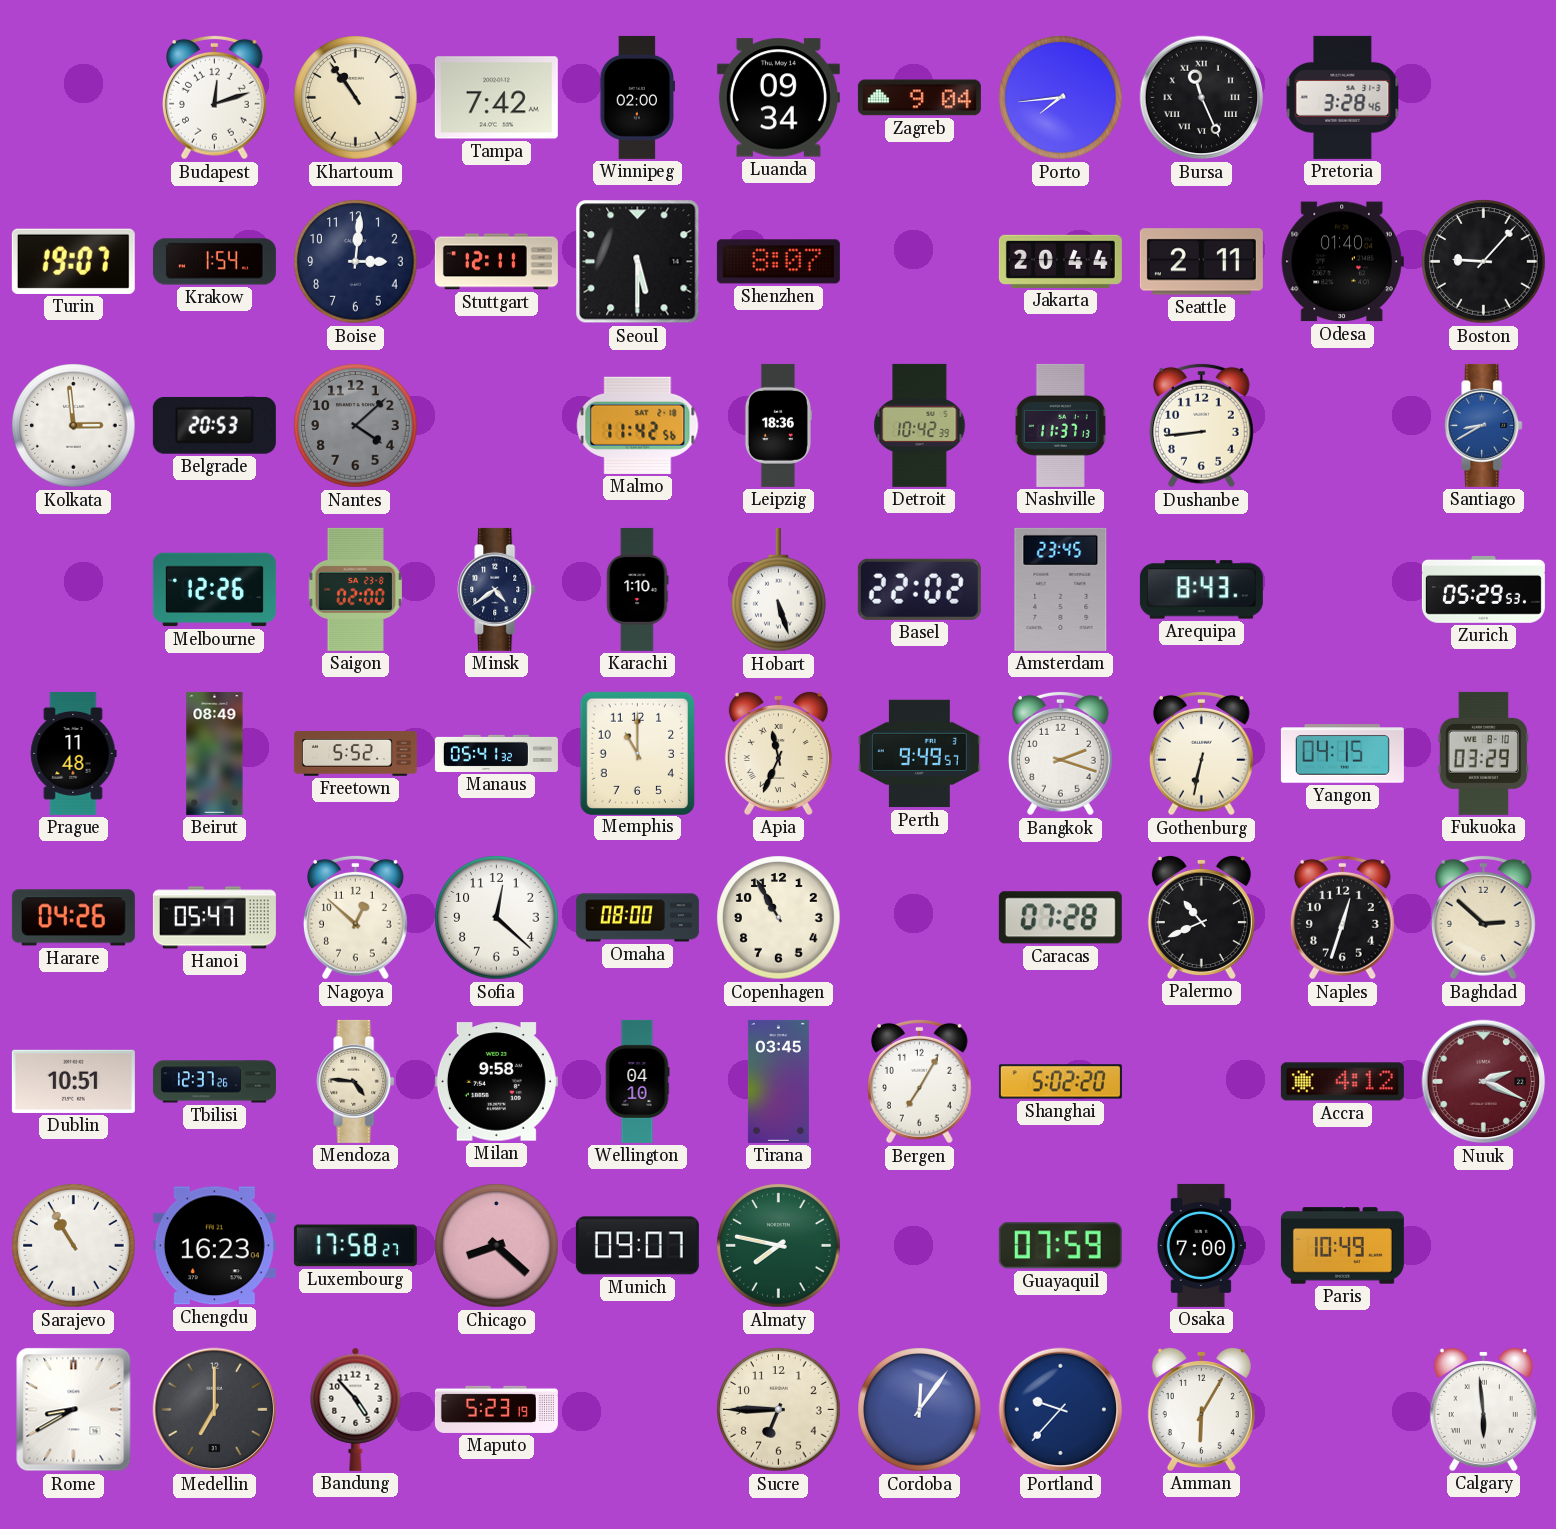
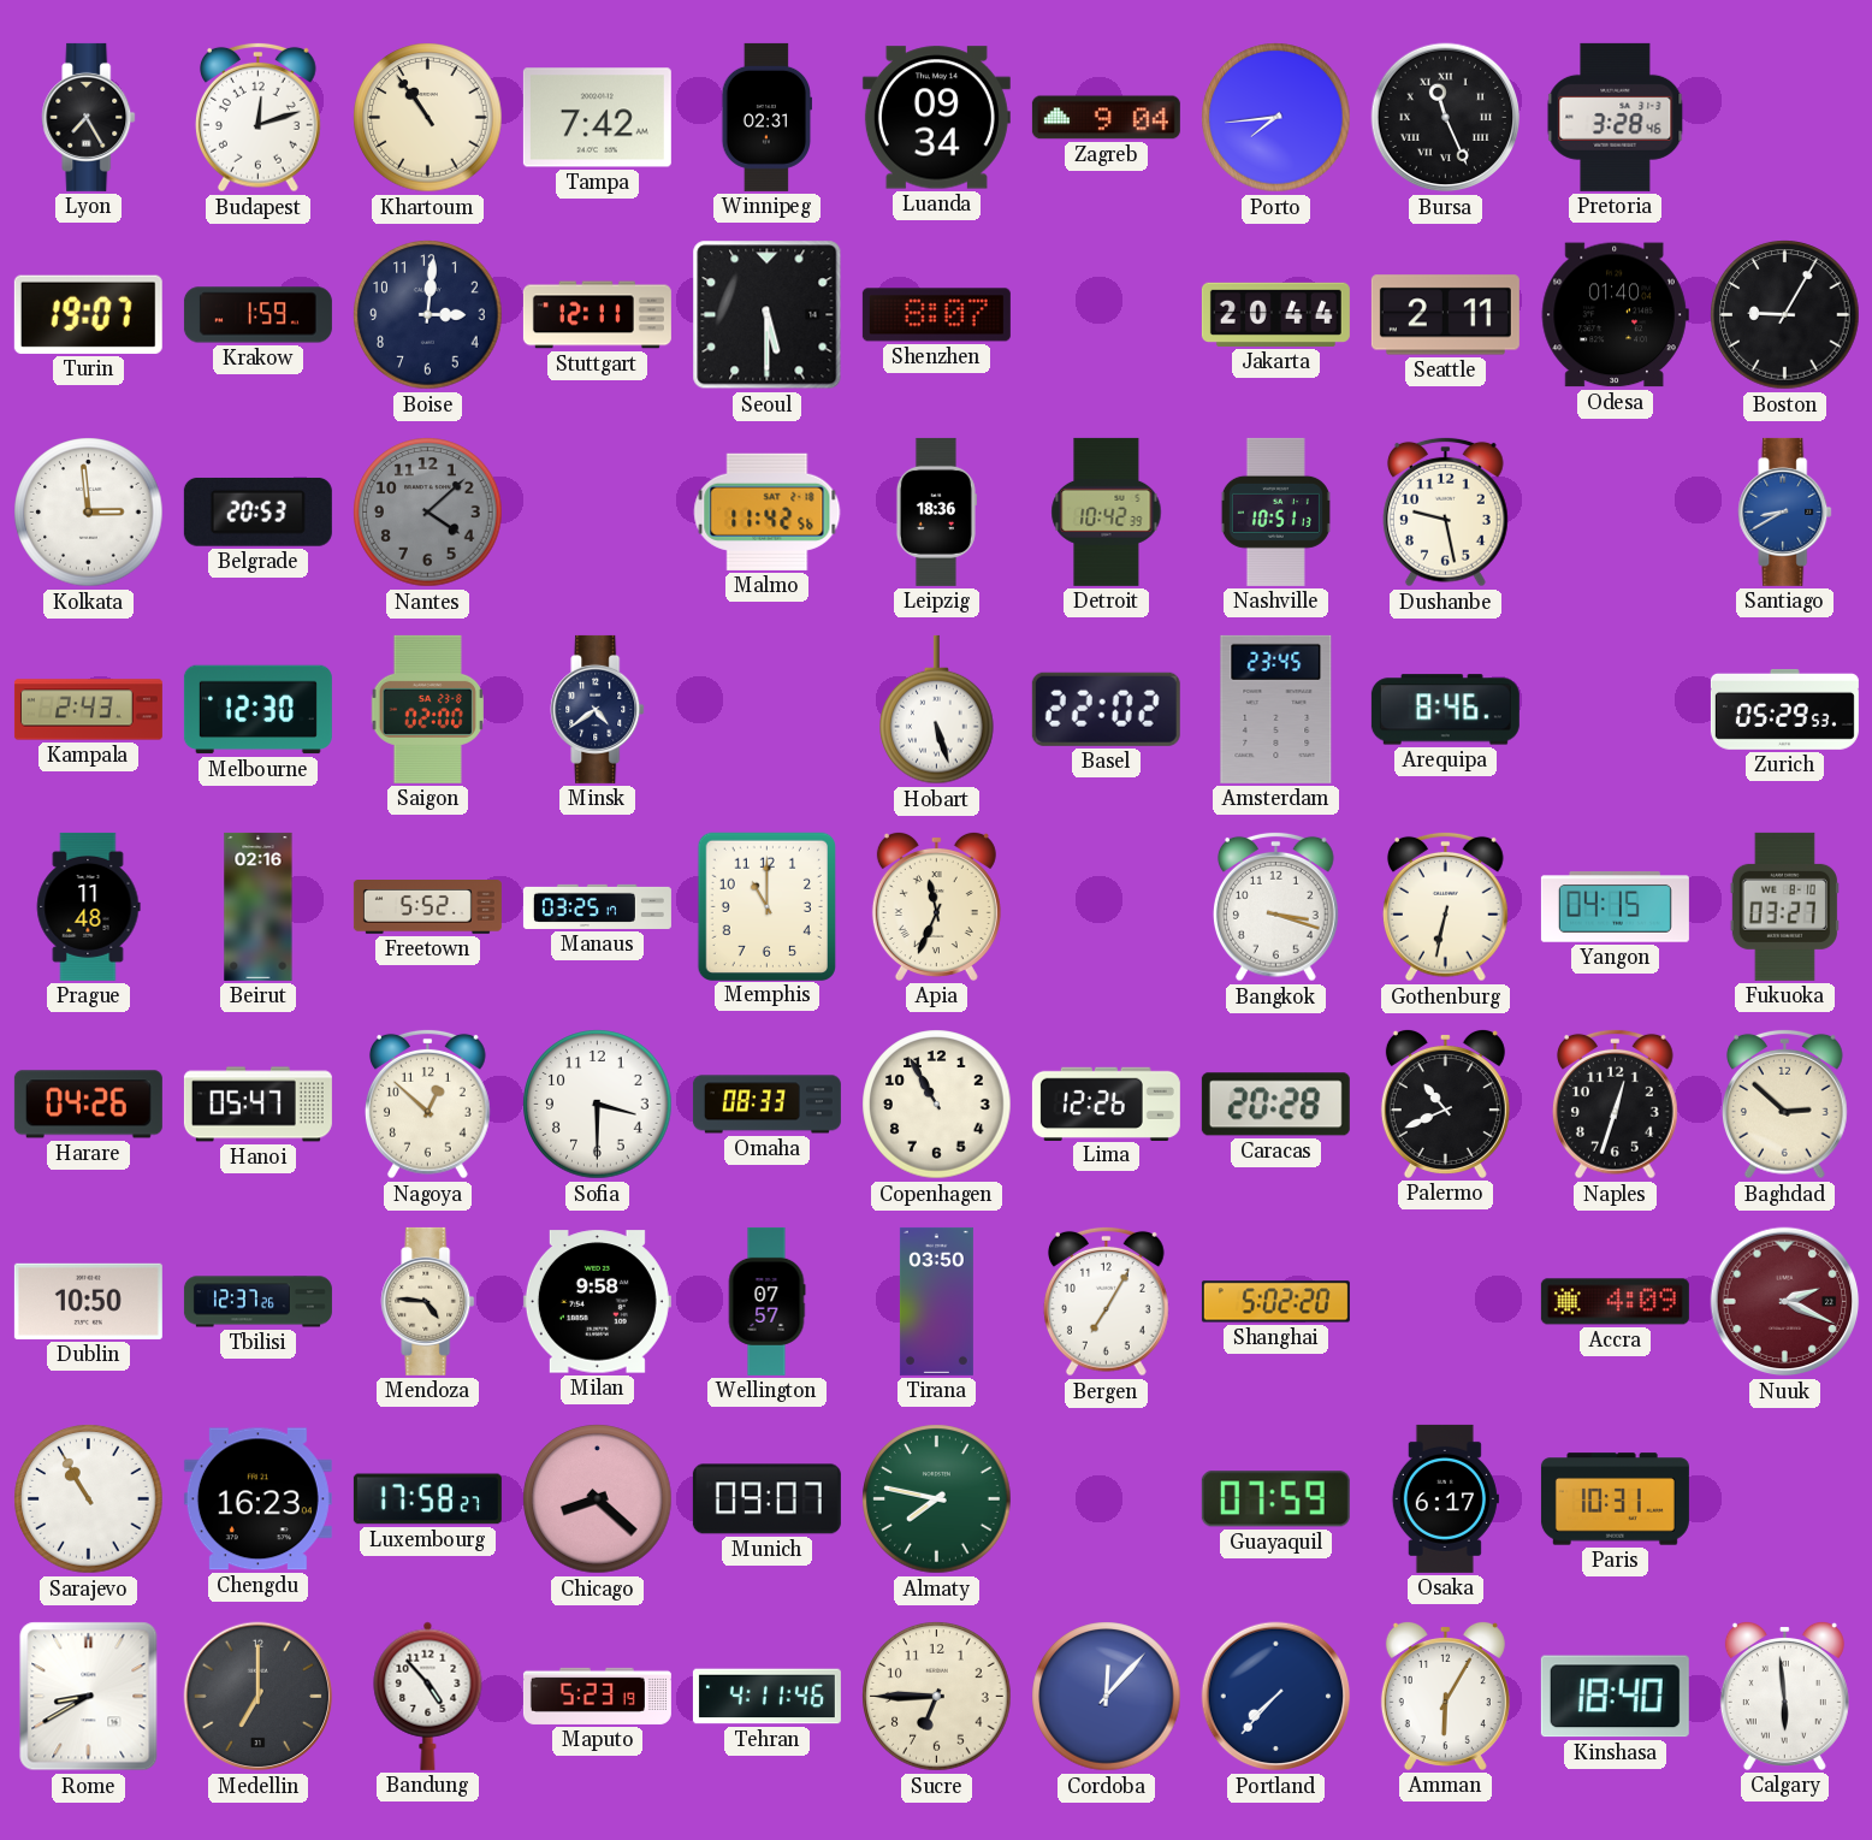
Lyon: none -> 7:25 (89, 117)
Winnipeg: 02:00 -> 02:31 (766, 117)
Krakow: 1:54 -> 1:59 (257, 315)
Boston: 9:07 -> 9:05 (1785, 315)
Nashville: 11:37 -> 10:51 (1275, 511)
Dushanbe: 8:44 -> 9:28 (1446, 511)
Kampala: none -> 2:43 (88, 710)
Melbourne: 12:26 -> 12:30 (257, 710)
Karachi: 1:10 -> none (638, 589)
Arequipa: 8:43 -> 8:46 (1445, 710)
Beirut: 08:49 -> 02:16 (259, 906)
Manaus: 05:41 -> 03:25 (597, 906)
Perth: 9:49 -> none (919, 754)
Bangkok: 2:18 -> 3:18 (1276, 906)
Fukuoka: 03:29 -> 03:27 (1784, 906)
Sofia: 12:22 -> 3:30 (598, 1105)
Omaha: 08:00 -> 08:33 (766, 1105)
Lima: none -> 12:26 (1106, 1104)
Caracas: 07:28 -> 20:28 (1275, 1105)
Dublin: 10:51 -> 10:50 (88, 1301)
Wellington: 04:10 -> 07:57 (766, 1301)
Tirana: 03:45 -> 03:50 (936, 1301)
Accra: 4:12 -> 4:09 (1615, 1302)
Osaka: 7:00 -> 6:17 (1445, 1498)
Paris: 10:49 -> 10:31 (1615, 1499)
Tehran: none -> 4:11 (766, 1697)
Cordoba: 12:06 -> 12:07 (1107, 1697)
Portland: 9:37 -> 7:37 (1276, 1697)
Kinshasa: none -> 18:40 (1615, 1697)
